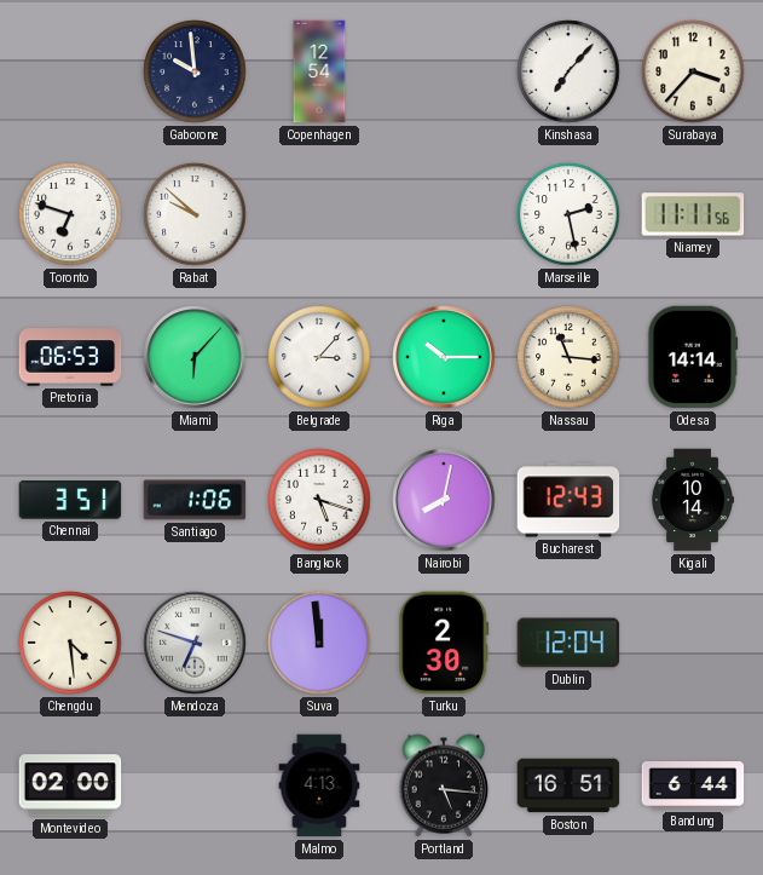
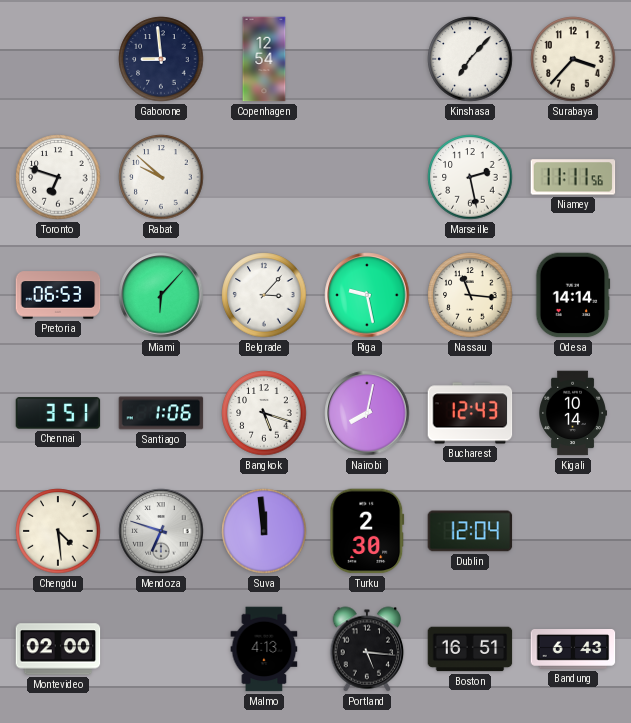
Gaborone: 9:59 -> 8:59 (161, 59)
Riga: 10:15 -> 9:28 (367, 295)
Bandung: 6:44 -> 6:43 (573, 650)
